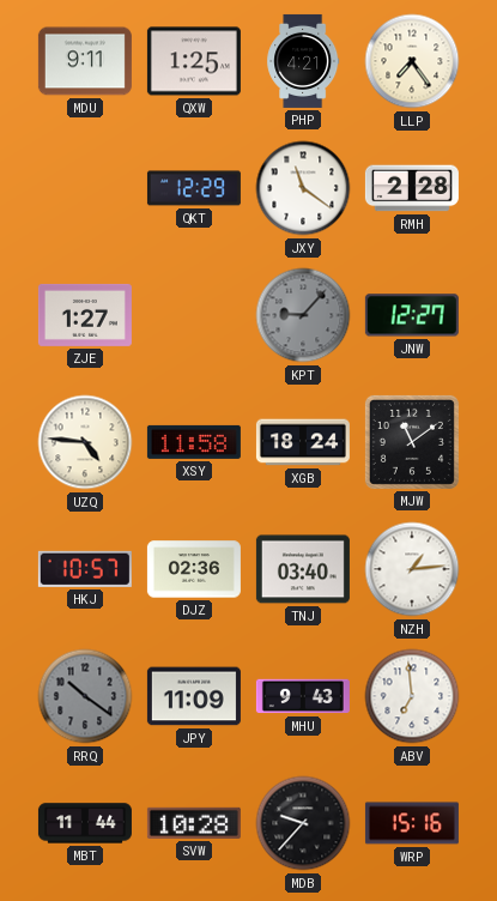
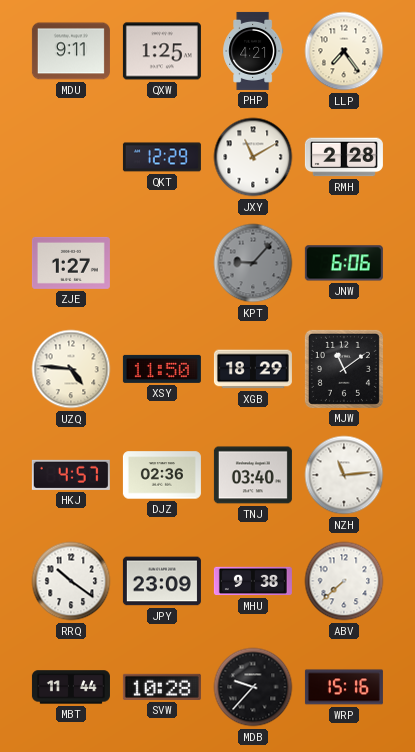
JXY: 11:21 -> 11:10 (253, 157)
JNW: 12:27 -> 6:06 (344, 263)
XSY: 11:58 -> 11:50 (162, 369)
XGB: 18:24 -> 18:29 (253, 369)
HKJ: 10:57 -> 4:57 (71, 475)
NZH: 1:14 -> 11:14 (344, 475)
RRQ dial: grey -> white (71, 581)
JPY: 11:09 -> 23:09 (162, 581)
MHU: 9:43 -> 9:38 (253, 581)
ABV: 6:59 -> 7:38 (344, 581)
